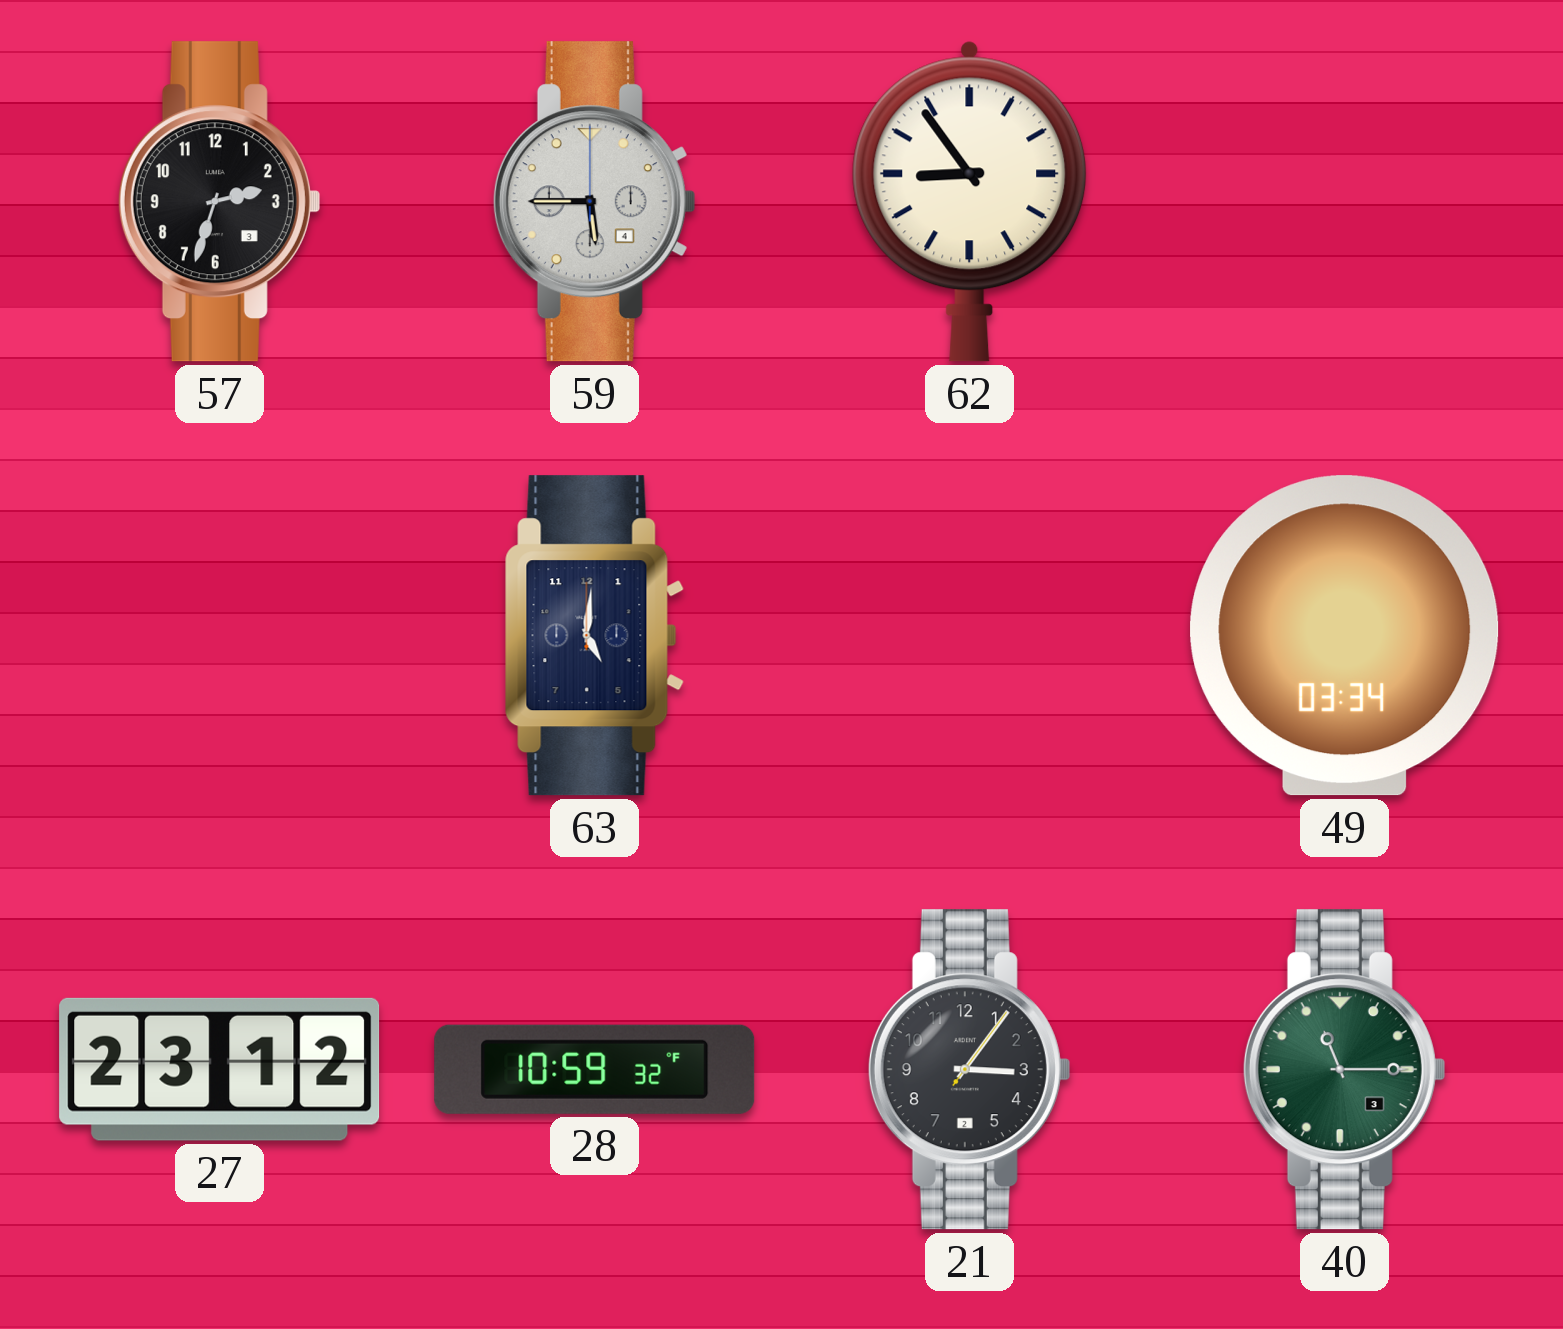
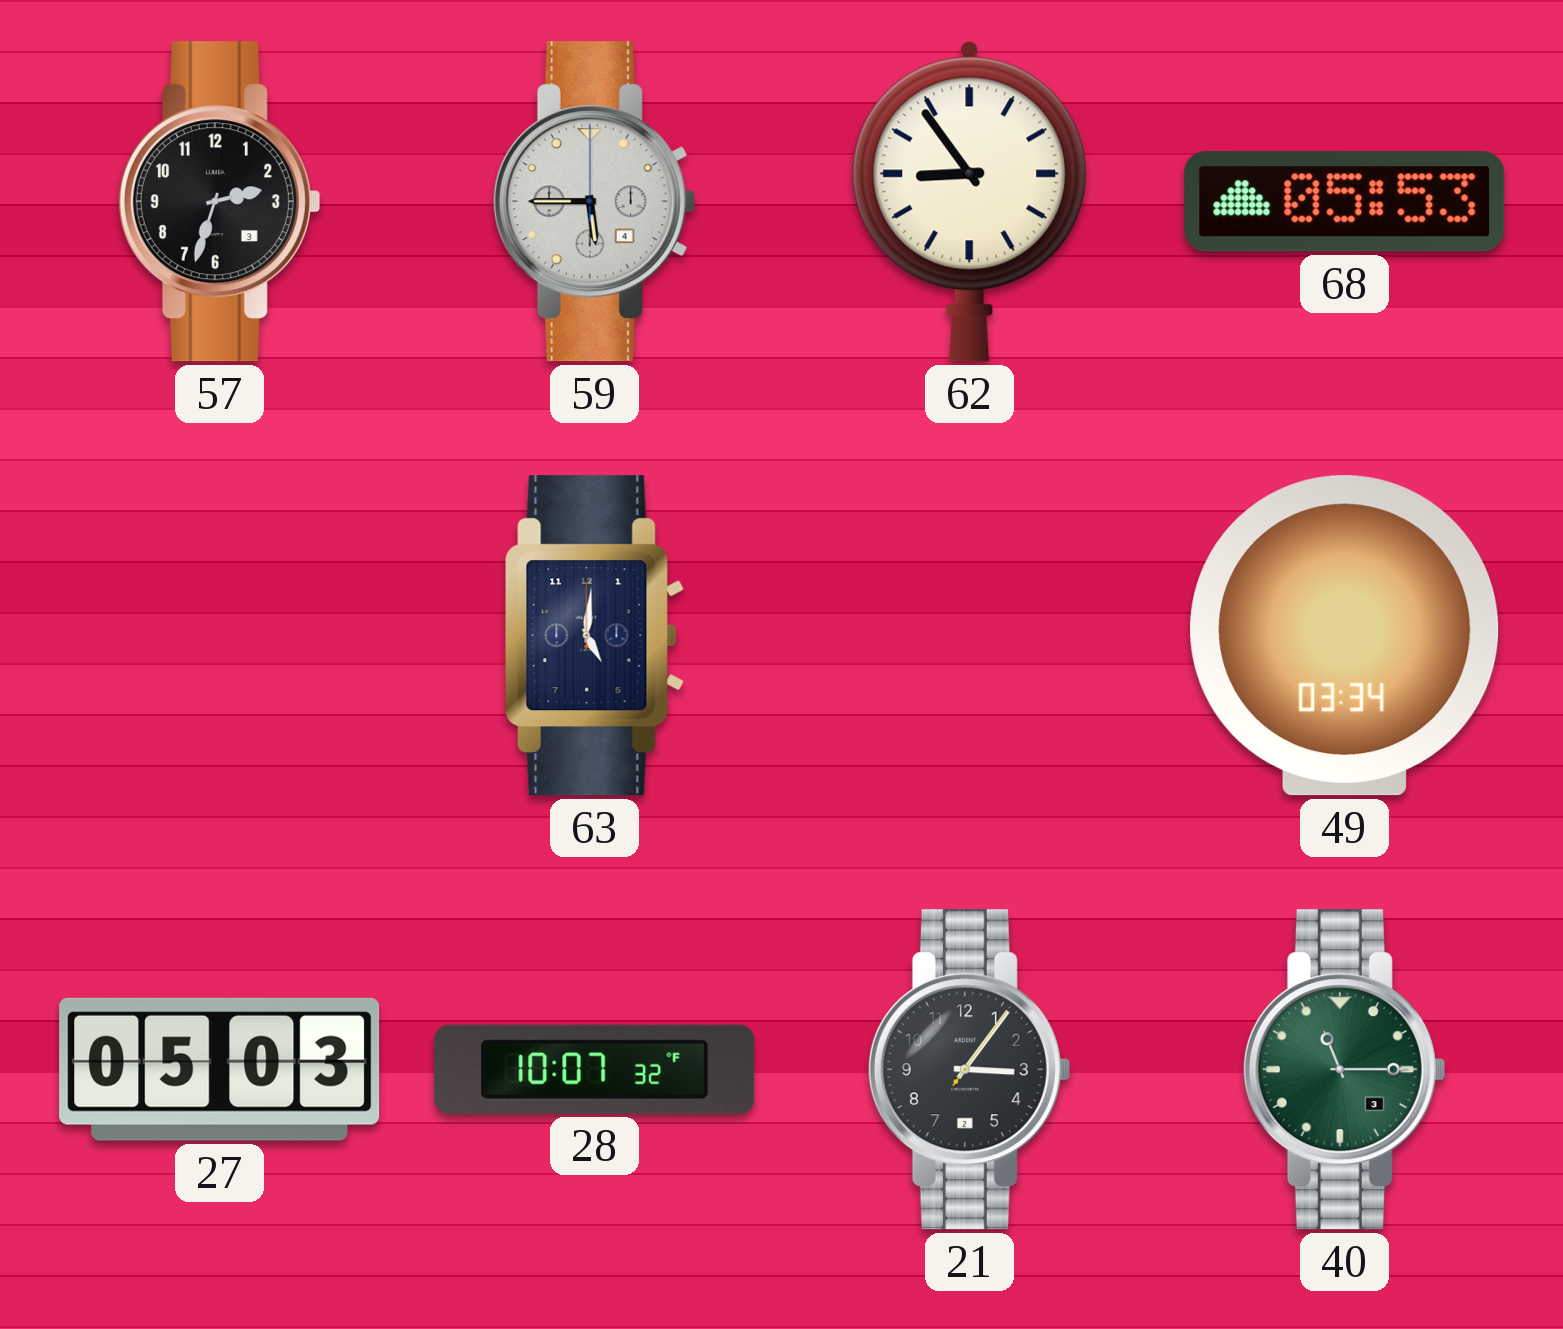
68: none -> 05:53 (1345, 202)
27: 23:12 -> 05:03 (220, 1069)
28: 10:59 -> 10:07 (595, 1069)
